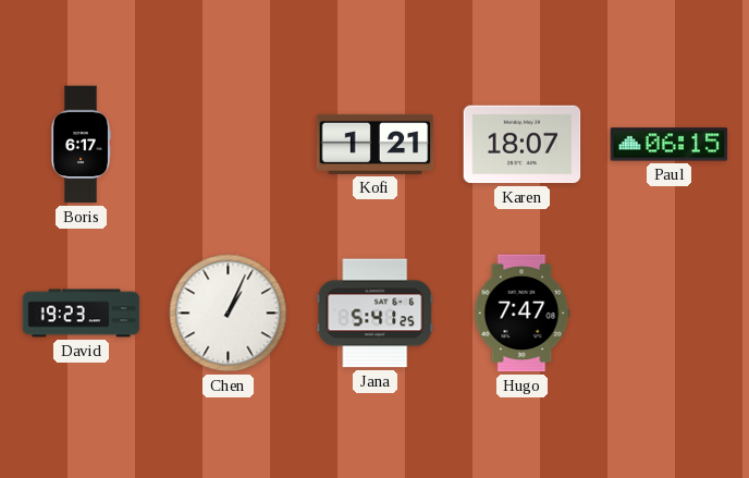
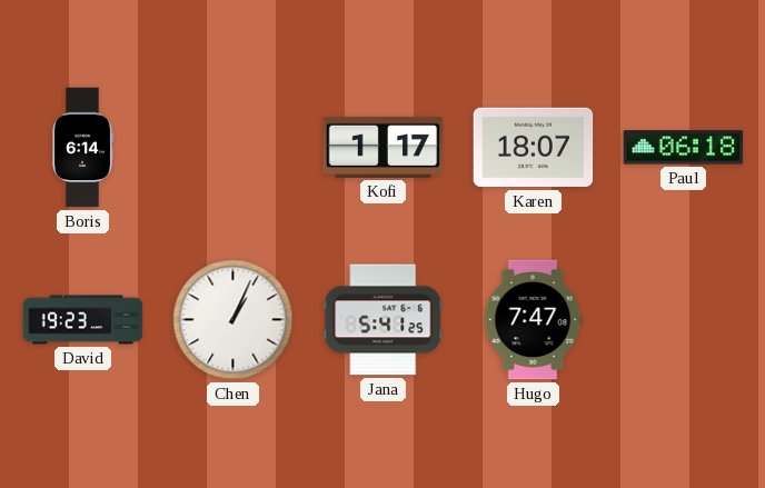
Boris: 6:17 -> 6:14 (82, 148)
Kofi: 1:21 -> 1:17 (384, 147)
Paul: 06:15 -> 06:18 (684, 148)
